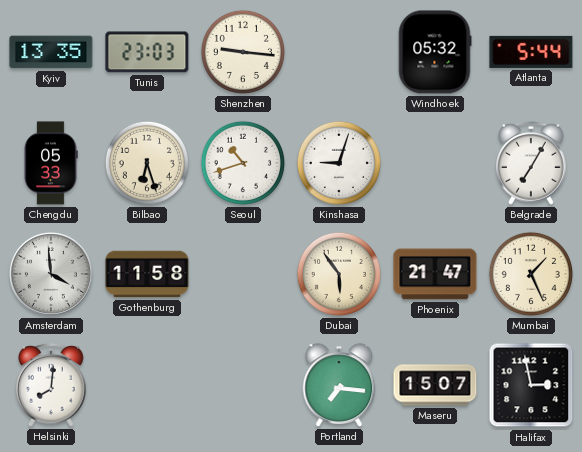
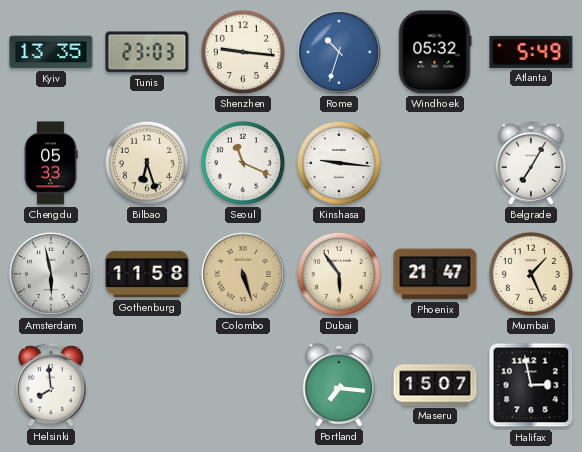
Rome: none -> 10:33 (339, 52)
Atlanta: 5:44 -> 5:49 (531, 52)
Seoul: 10:42 -> 11:19 (243, 163)
Kinshasa: 9:03 -> 9:16 (339, 163)
Amsterdam: 3:59 -> 5:58 (51, 274)
Colombo: none -> 5:27 (243, 274)
Helsinki: 8:01 -> 7:59 (51, 385)
